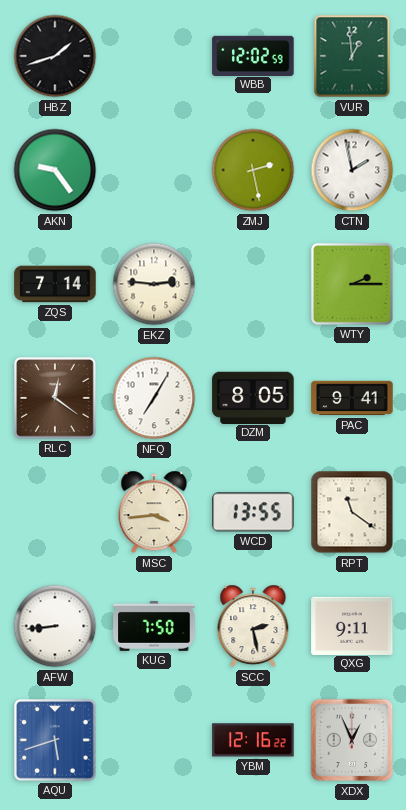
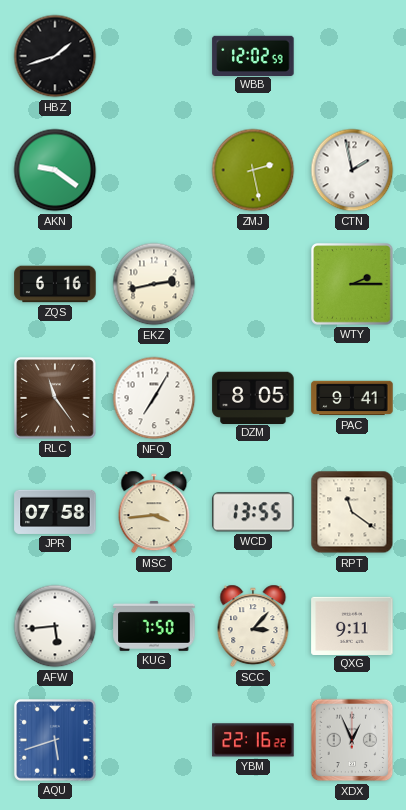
VUR: 12:59 -> none (352, 56)
AKN: 9:24 -> 9:21 (55, 170)
ZQS: 7:14 -> 6:16 (55, 284)
EKZ: 2:46 -> 2:43 (154, 284)
RLC: 12:21 -> 11:24 (56, 399)
JPR: none -> 07:58 (55, 512)
AFW: 8:44 -> 5:44 (55, 626)
SCC: 2:28 -> 3:07 (253, 626)
YBM: 12:16 -> 22:16 (253, 740)
